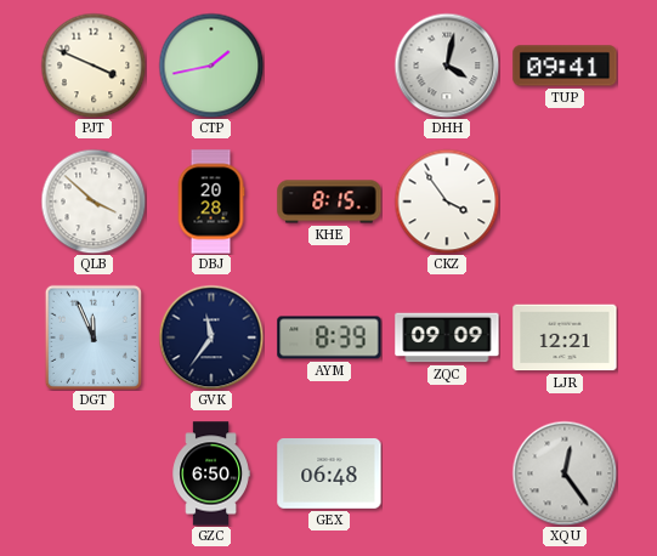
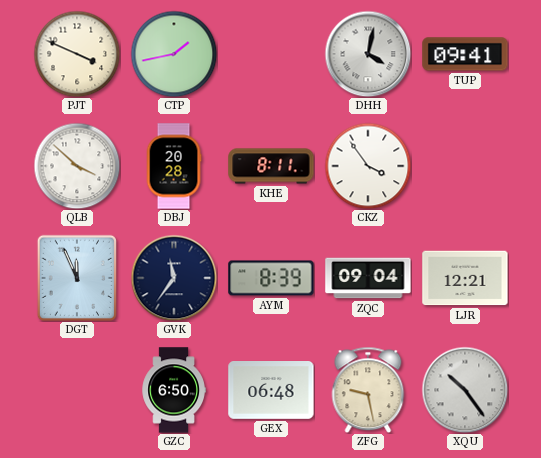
KHE: 8:15 -> 8:11 (271, 166)
ZQC: 09:09 -> 09:04 (368, 278)
ZFG: none -> 9:28 (368, 390)
XQU: 12:24 -> 10:24 (465, 390)
